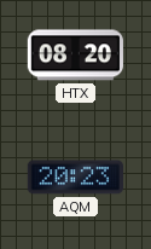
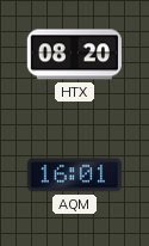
AQM: 20:23 -> 16:01 (74, 176)
